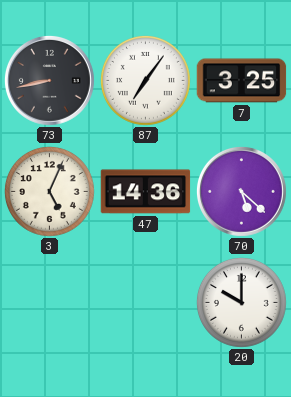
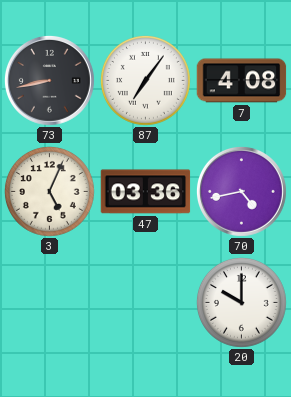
7: 3:25 -> 4:08 (242, 81)
47: 14:36 -> 03:36 (146, 192)
70: 5:22 -> 4:43 (241, 191)
